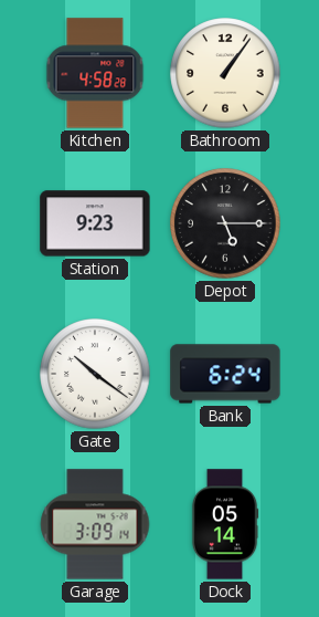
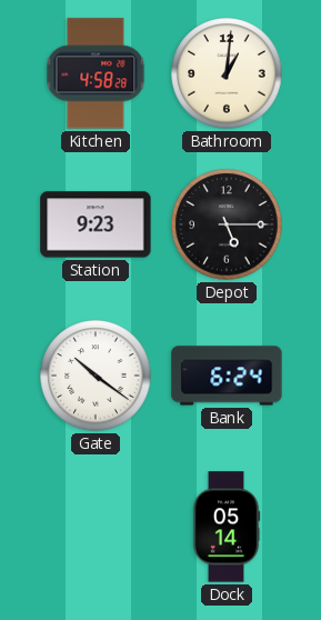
Bathroom: 1:06 -> 1:01 (227, 73)
Garage: 3:09 -> none (95, 524)
